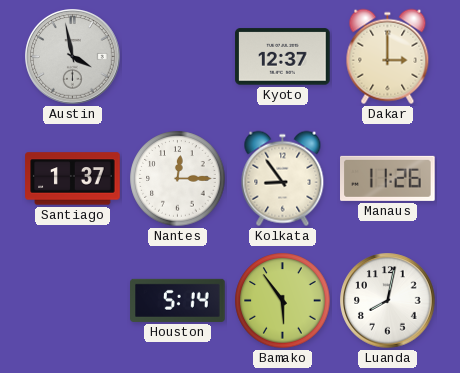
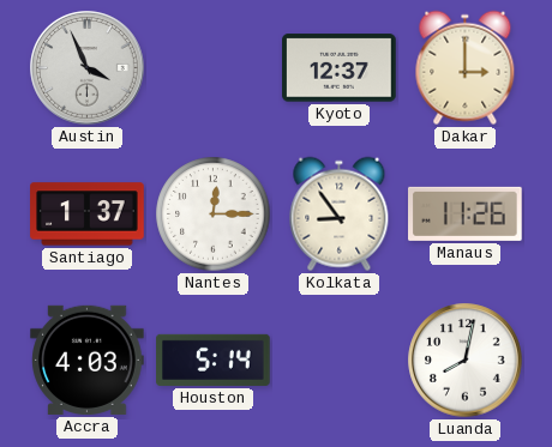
Austin: 3:58 -> 3:56 (88, 68)
Accra: none -> 4:03 (88, 360)
Bamako: 5:54 -> none (283, 301)
